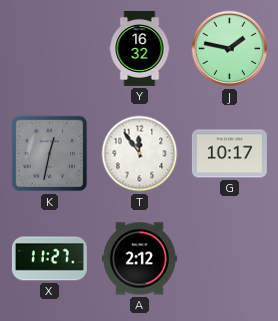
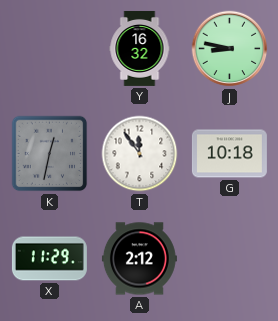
J: 1:47 -> 8:47 (230, 49)
G: 10:17 -> 10:18 (229, 154)
X: 11:27 -> 11:29 (49, 259)
